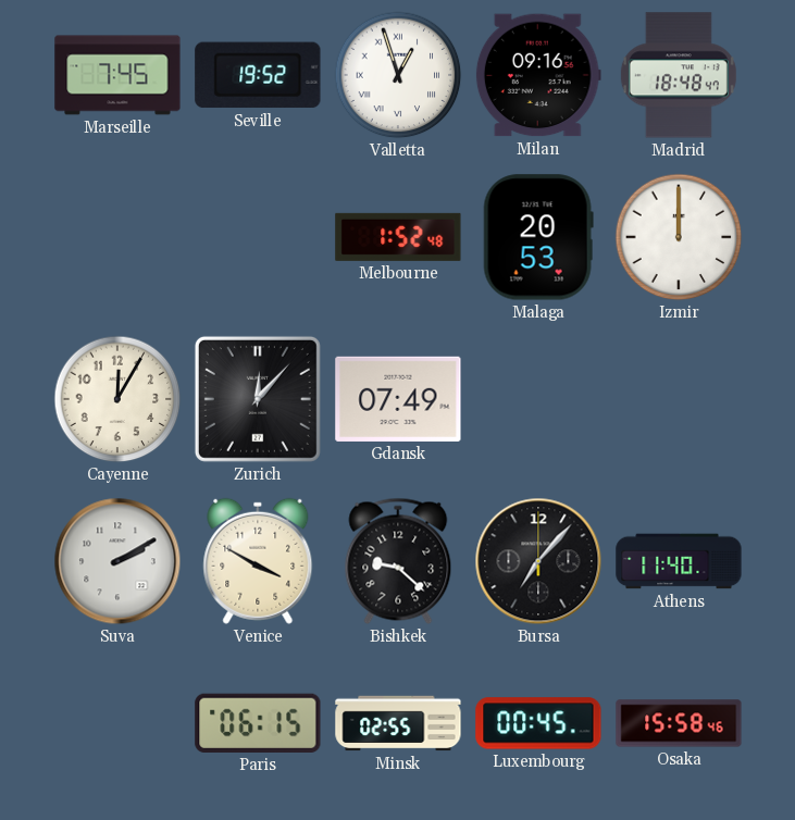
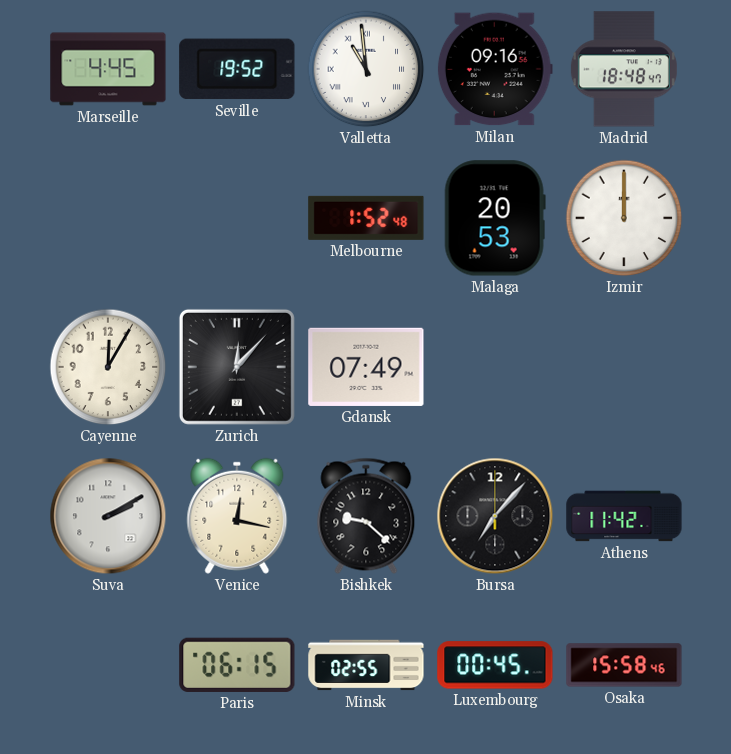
Marseille: 7:45 -> 4:45 (108, 69)
Valletta: 12:57 -> 10:59 (366, 69)
Venice: 3:50 -> 12:17 (237, 516)
Athens: 11:40 -> 11:42 (624, 516)
